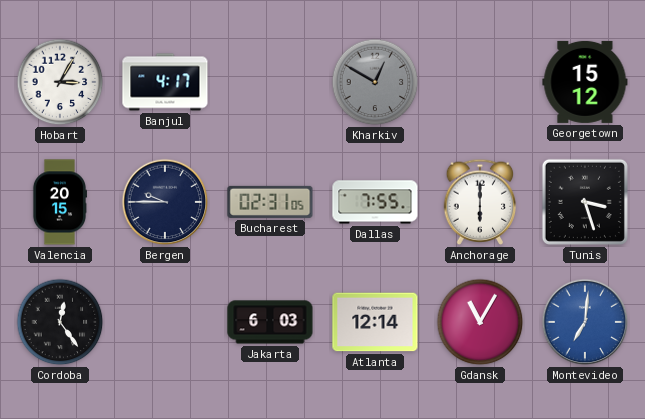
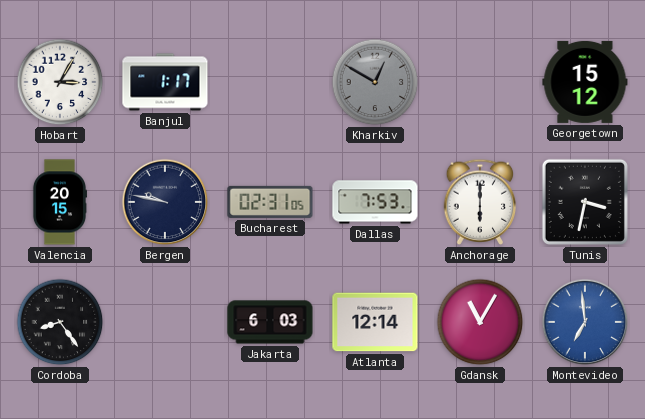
Banjul: 4:17 -> 1:17 (165, 82)
Bergen: 9:45 -> 9:47 (165, 202)
Dallas: 7:55 -> 7:53 (375, 202)
Tunis: 3:27 -> 3:32 (585, 202)
Cordoba: 12:24 -> 8:24 (60, 322)
Montevideo: 7:01 -> 6:59 (585, 322)
